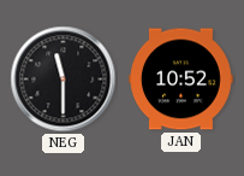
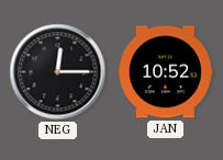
NEG: 11:30 -> 12:15 (58, 72)
